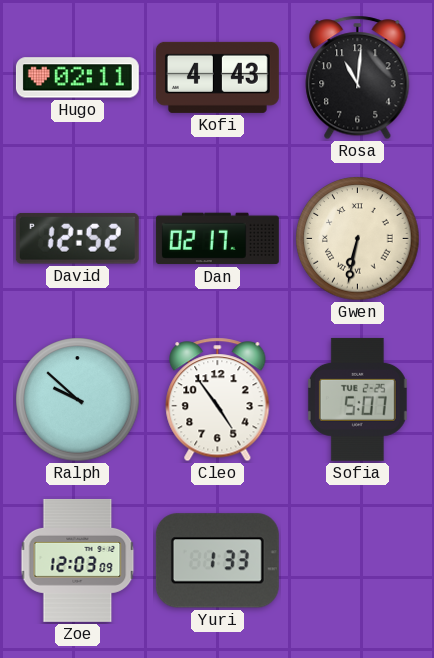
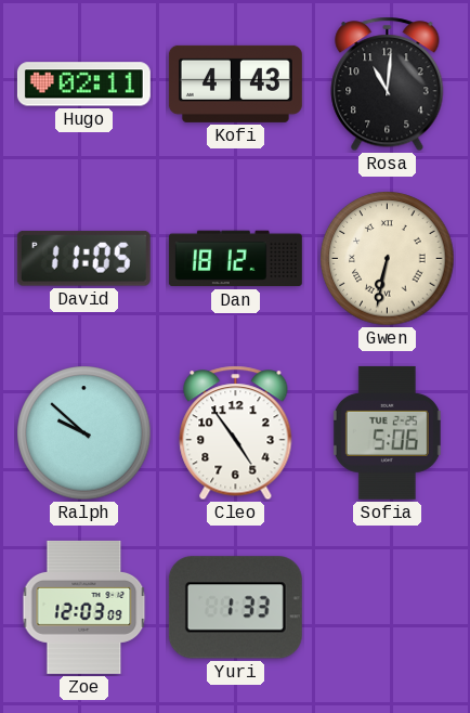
David: 12:52 -> 11:05 (83, 258)
Dan: 02:17 -> 18:12 (235, 259)
Sofia: 5:07 -> 5:06 (387, 432)
